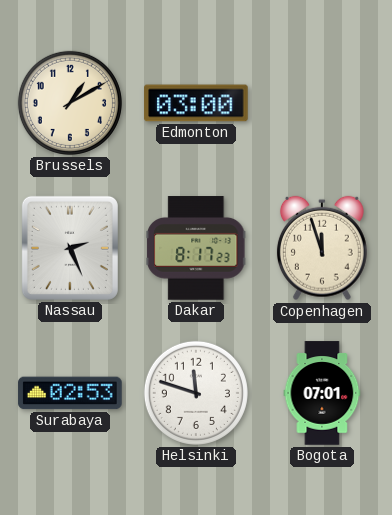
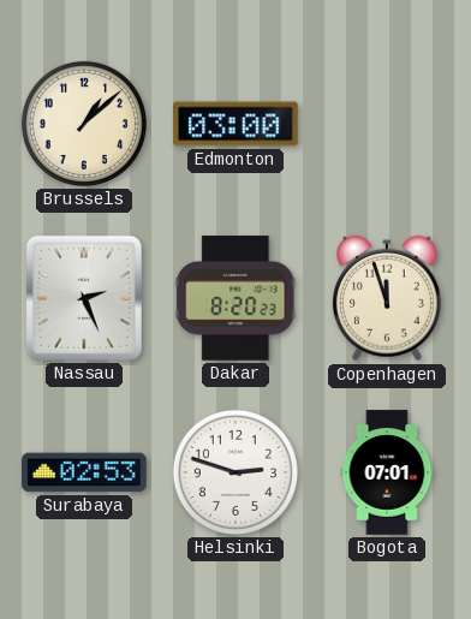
Brussels: 1:10 -> 1:08 (84, 124)
Dakar: 8:17 -> 8:20 (235, 298)
Helsinki: 11:48 -> 2:48 (235, 472)
